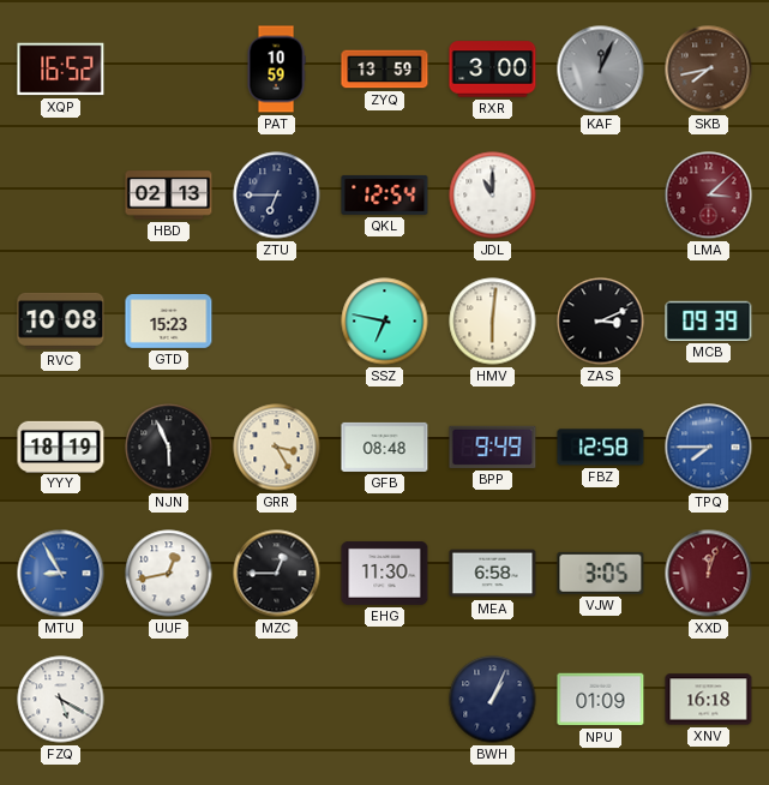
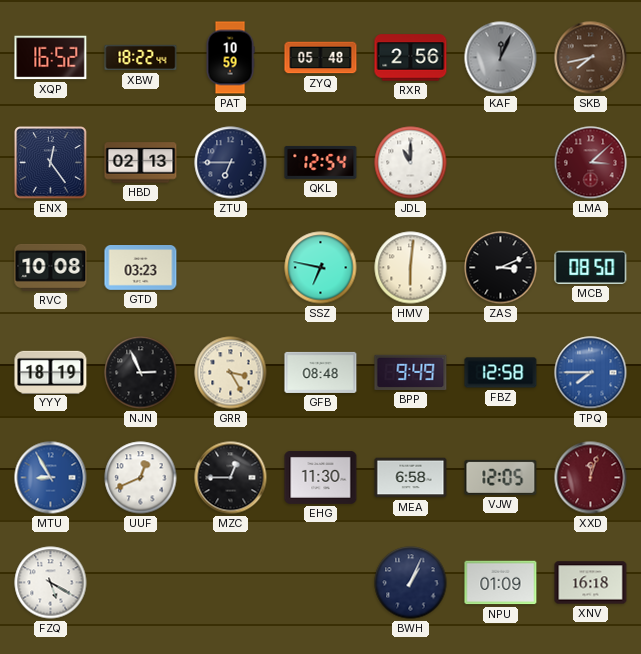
XBW: none -> 18:22 (141, 58)
ZYQ: 13:59 -> 05:48 (321, 58)
RXR: 3:00 -> 2:56 (411, 58)
ENX: none -> 12:24 (51, 163)
GTD: 15:23 -> 03:23 (141, 268)
MCB: 09:39 -> 08:50 (591, 267)
NJN: 5:56 -> 2:56 (141, 373)
UUF: 12:43 -> 12:41 (141, 478)
VJW: 3:05 -> 12:05 (501, 477)
